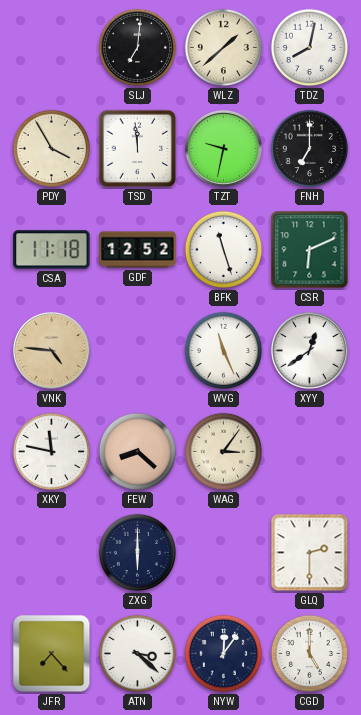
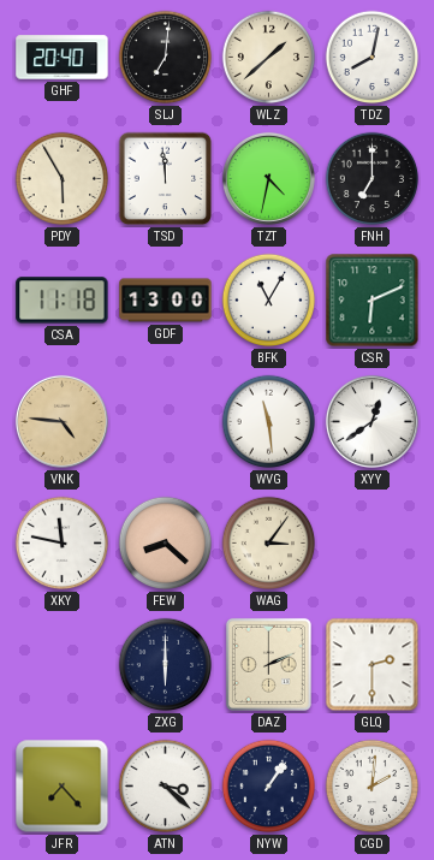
GHF: none -> 20:40 (63, 58)
PDY: 3:55 -> 5:55 (63, 179)
TZT: 9:32 -> 4:32 (268, 178)
GDF: 12:52 -> 13:00 (166, 301)
BFK: 11:27 -> 11:05 (269, 301)
WVG: 11:26 -> 11:29 (269, 422)
DAZ: none -> 2:11 (268, 664)
NYW: 12:06 -> 1:06 (269, 787)
CGD: 5:00 -> 2:01 (373, 787)
